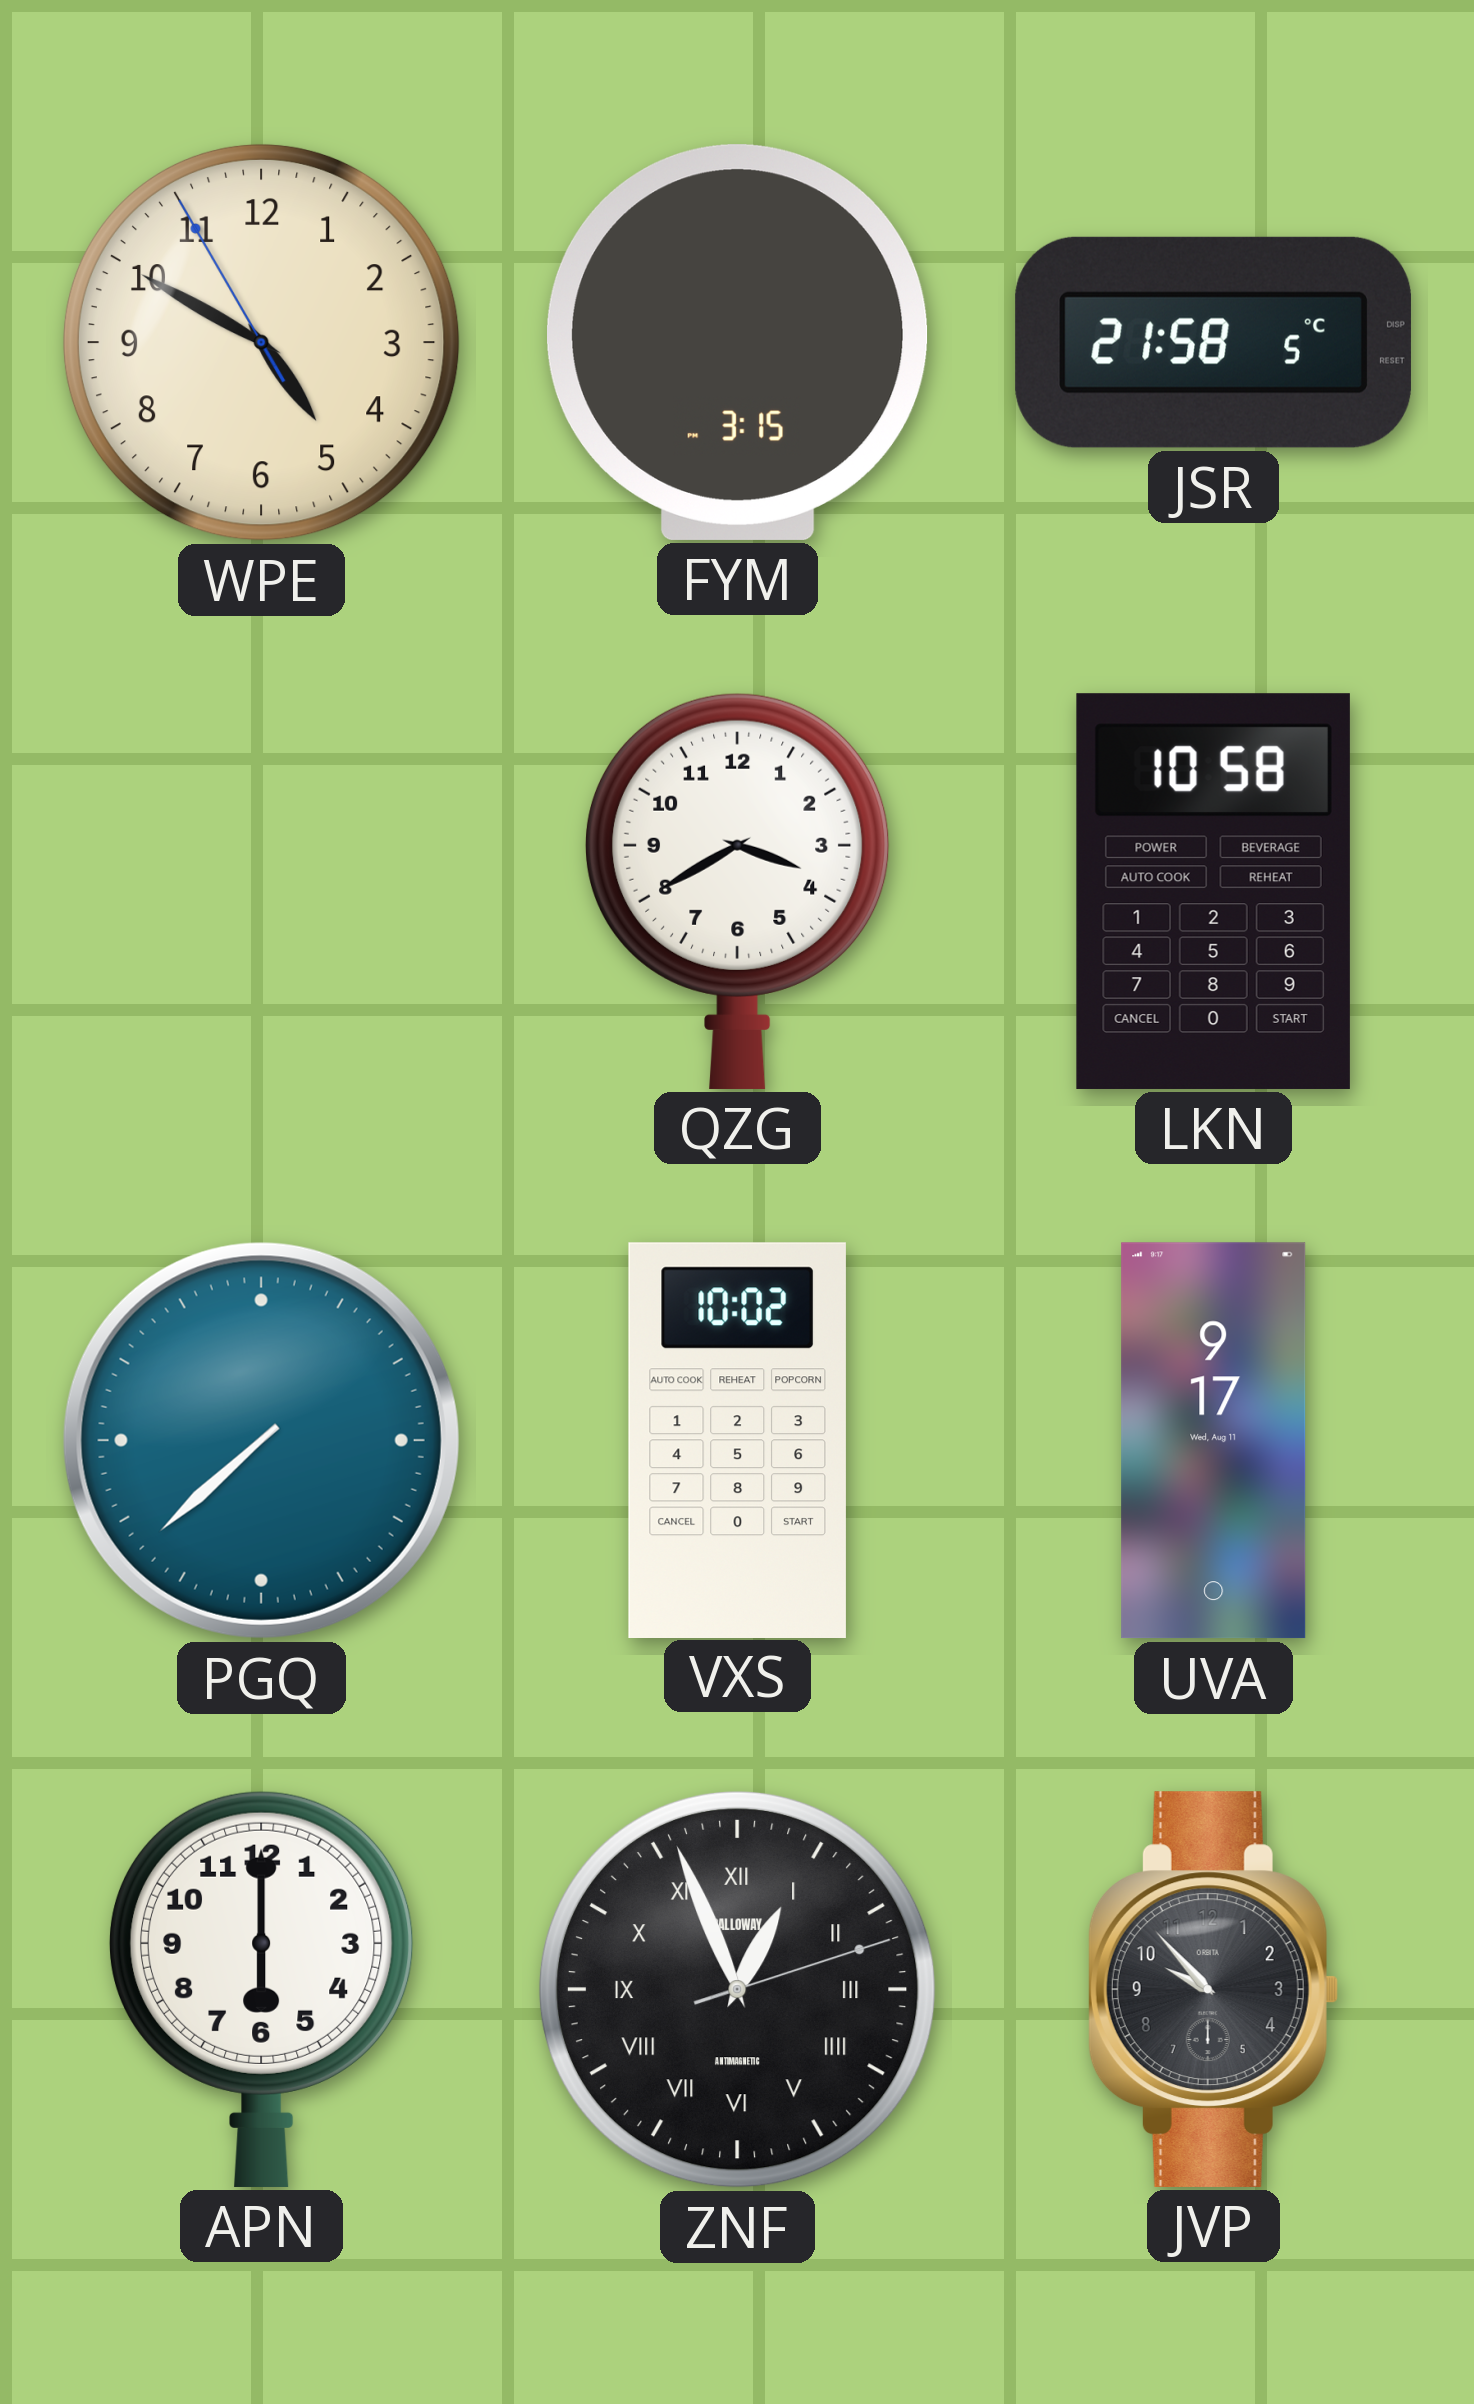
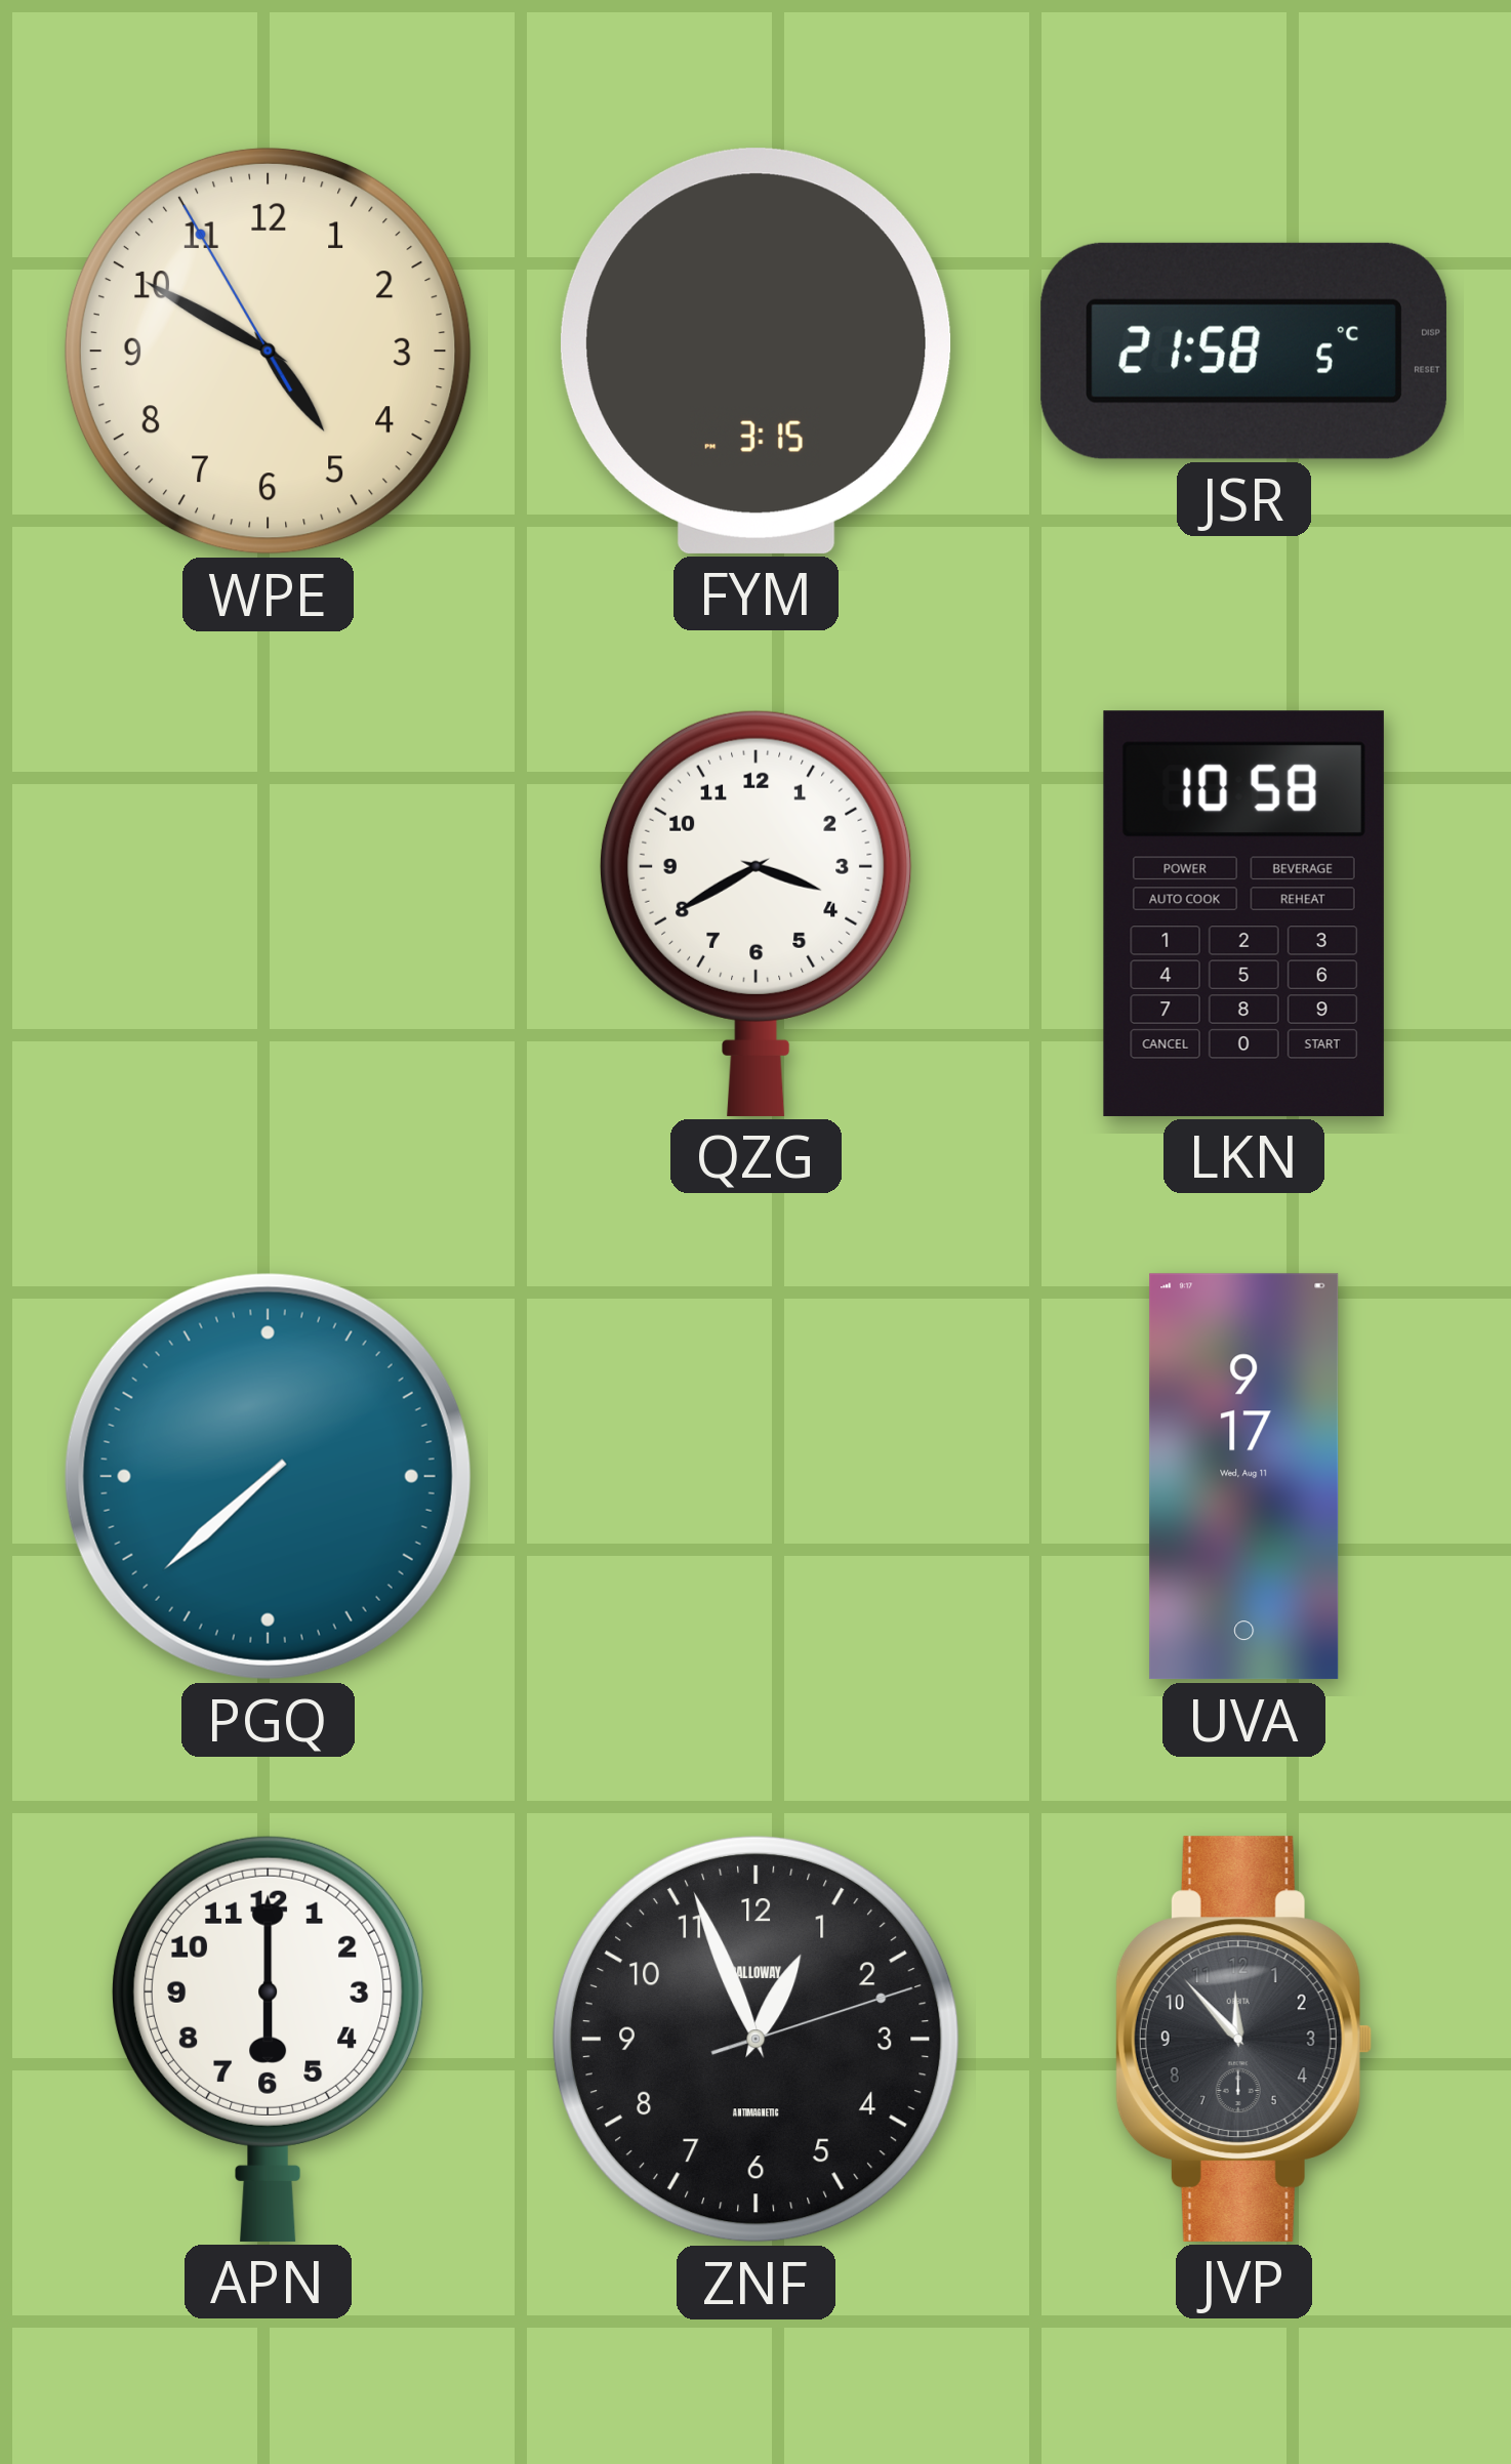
VXS: 10:02 -> none (737, 1440)
ZNF numerals: Roman -> Arabic (755, 2039)
JVP: 9:53 -> 11:53 (1243, 2039)
